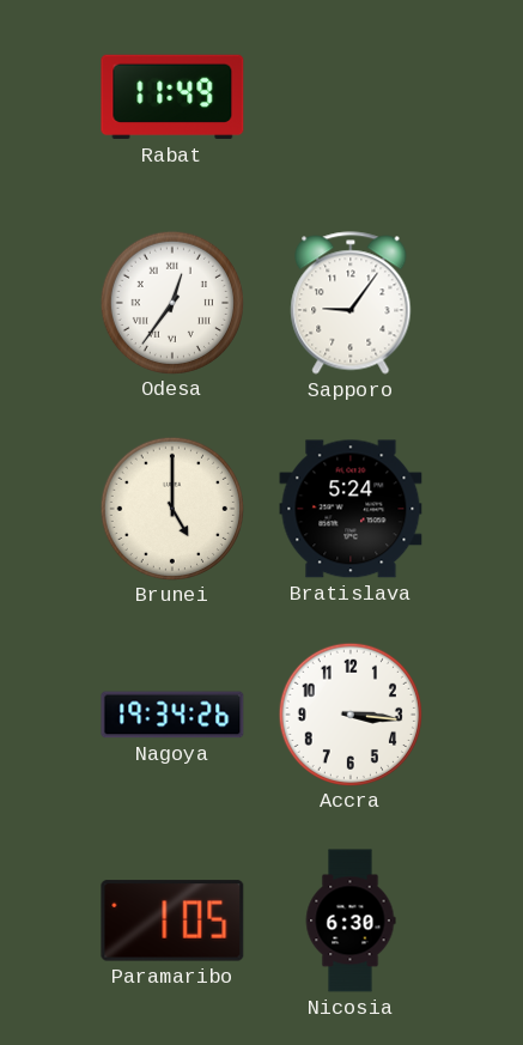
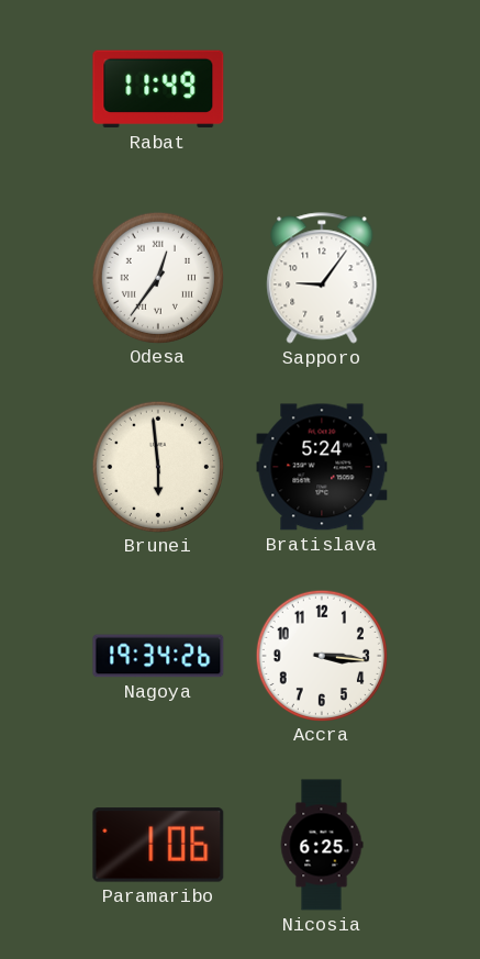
Brunei: 5:00 -> 5:59 (157, 466)
Paramaribo: 1:05 -> 1:06 (158, 845)
Nicosia: 6:30 -> 6:25 (322, 845)
